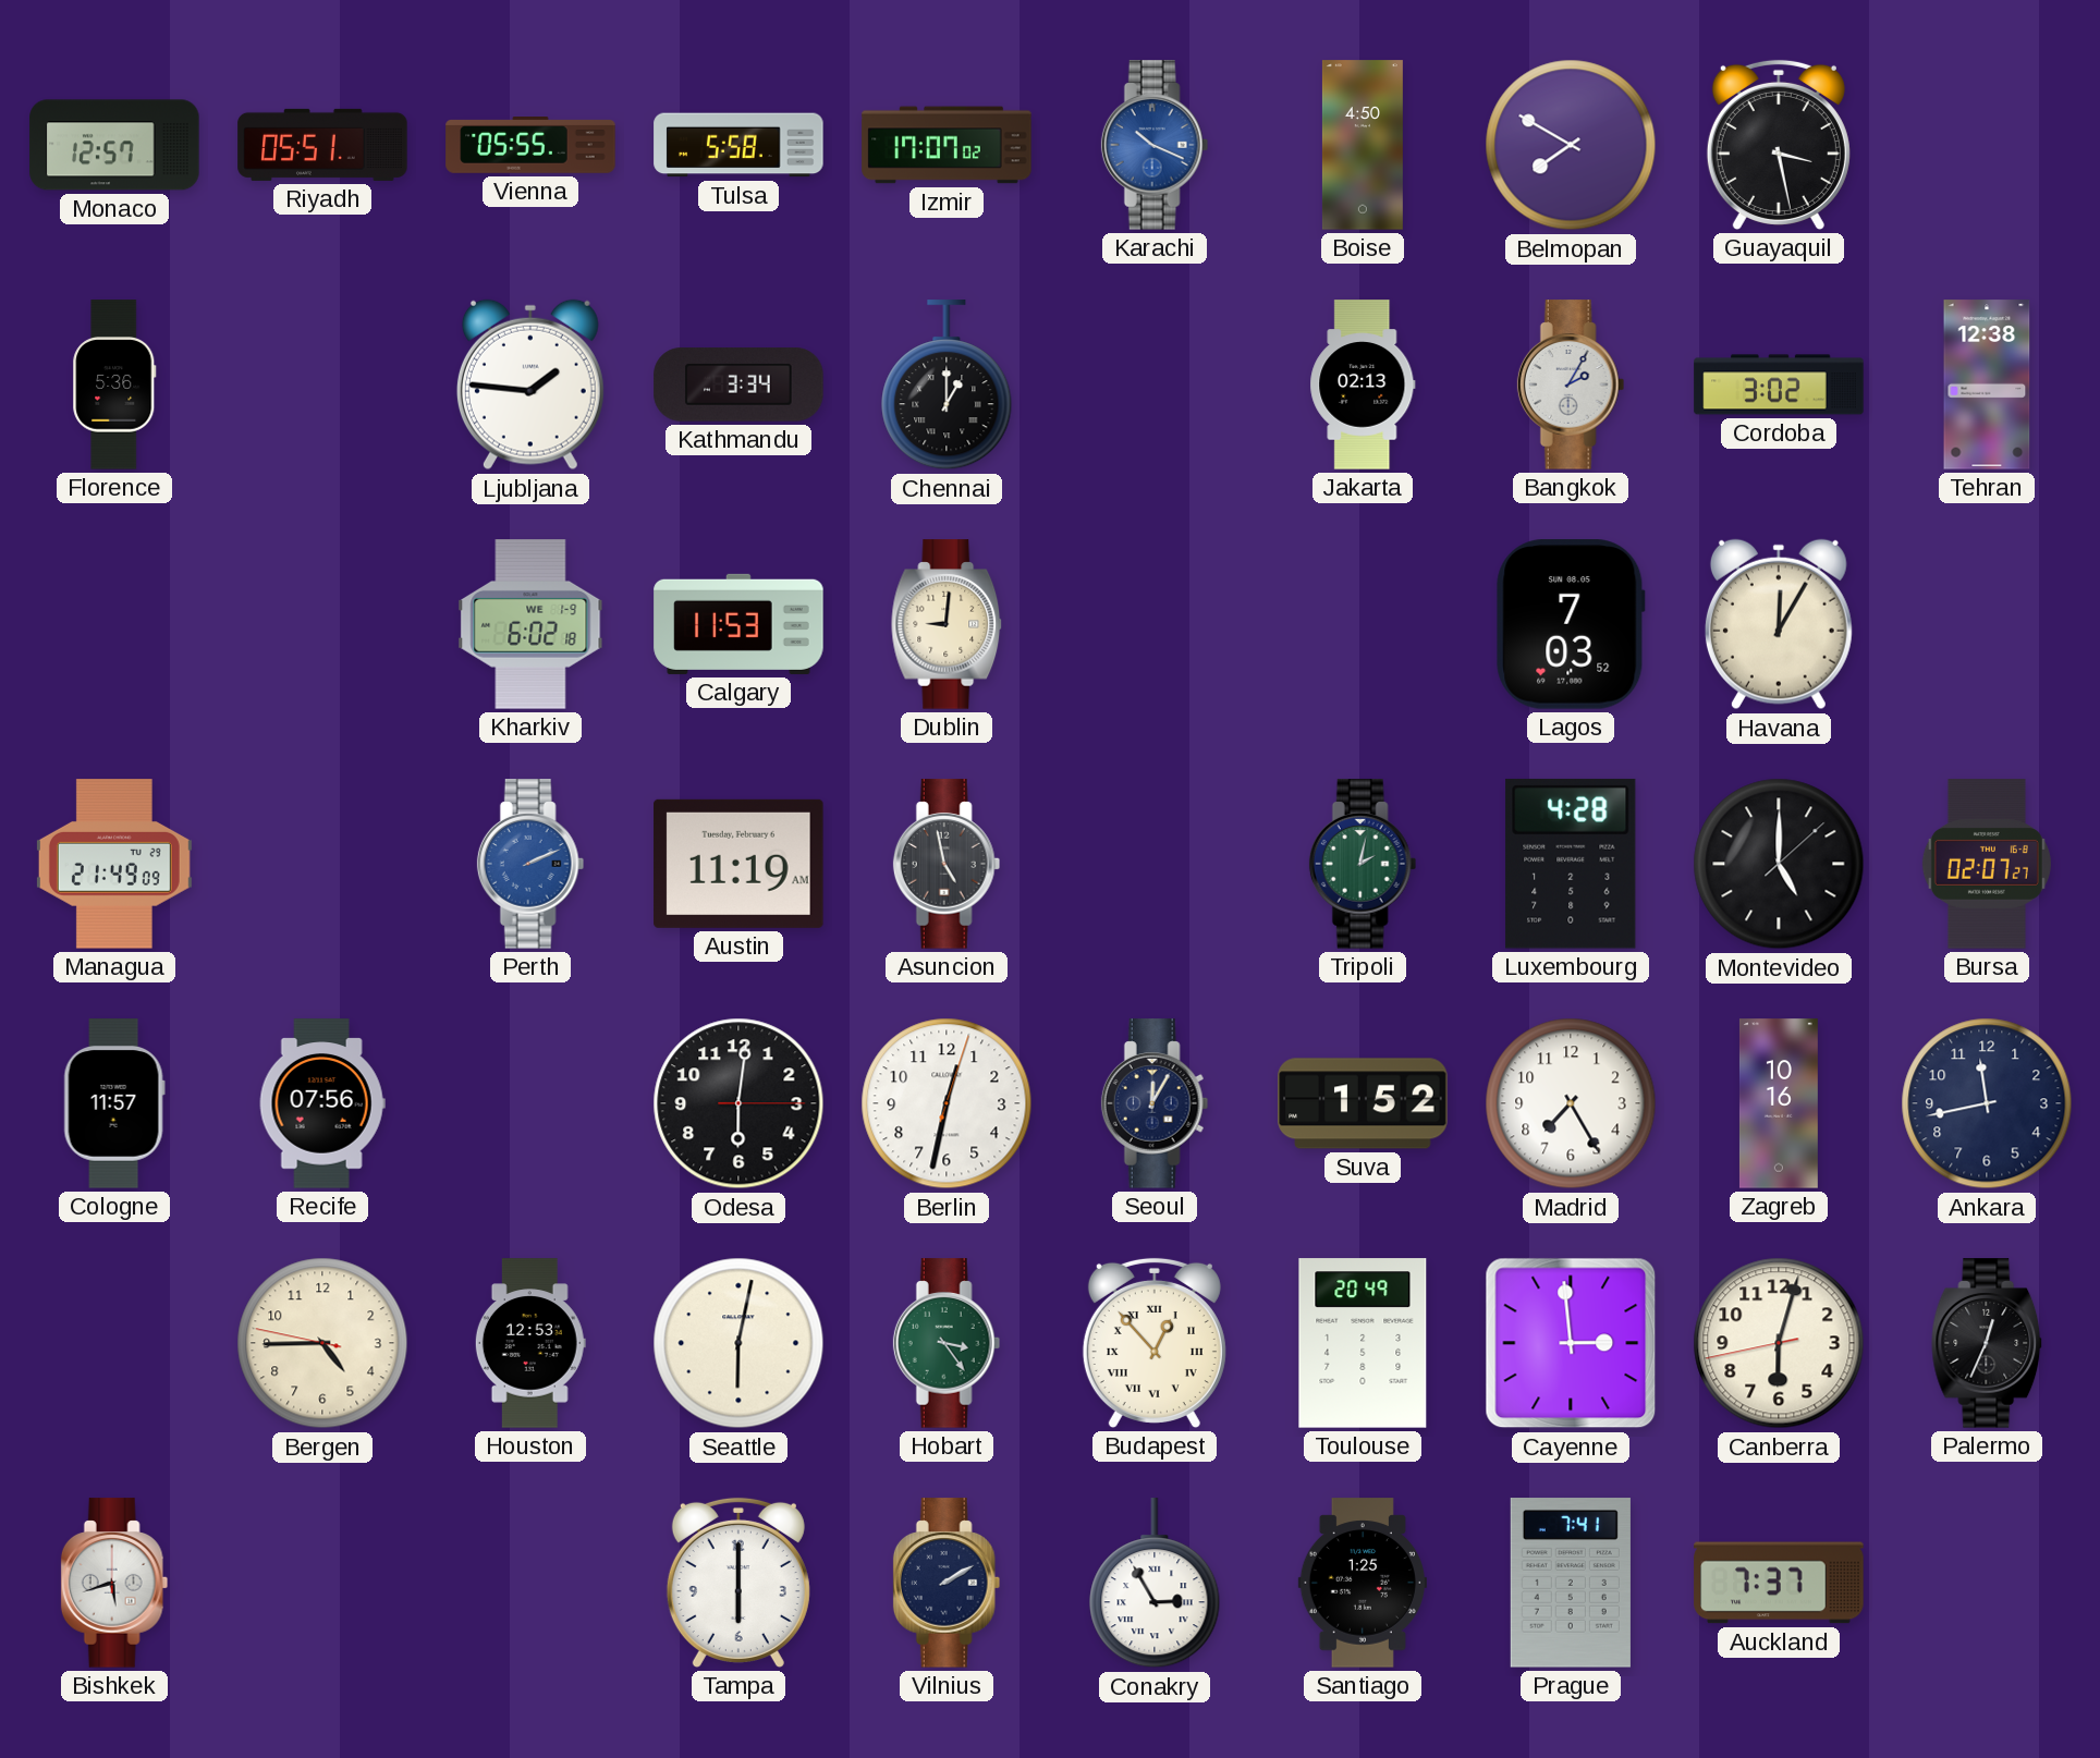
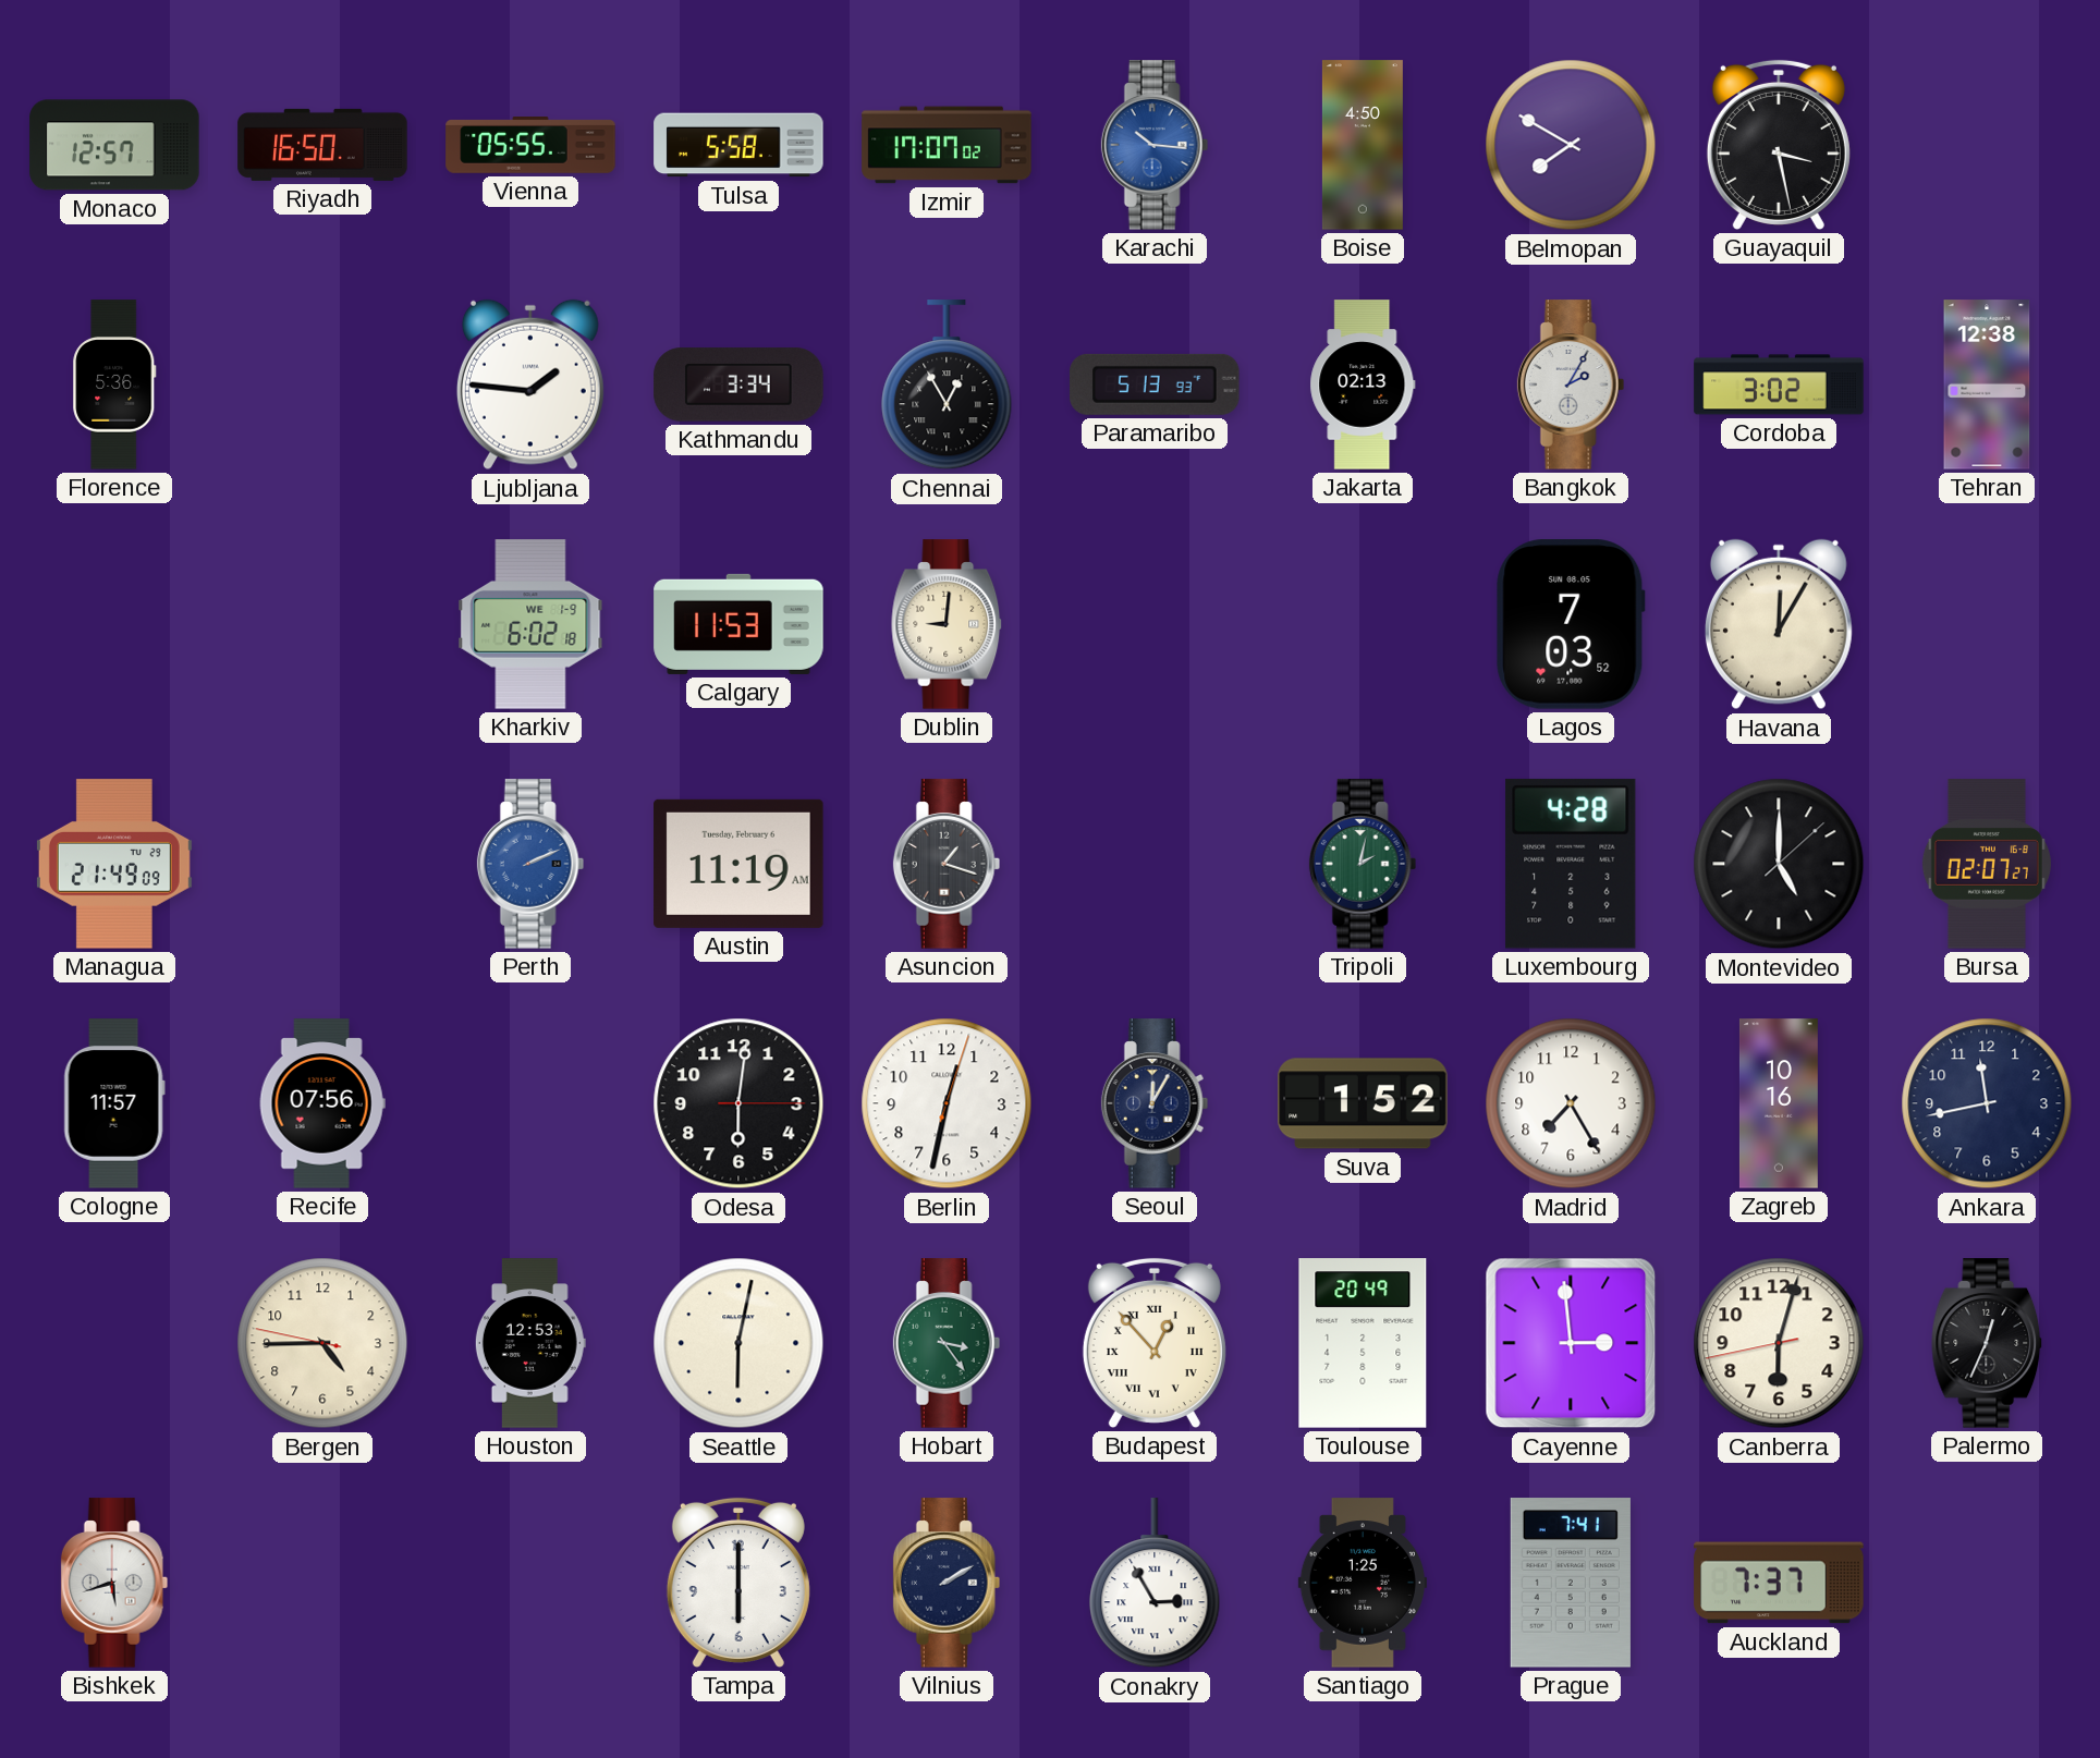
Riyadh: 05:51 -> 16:50 (322, 145)
Karachi: 10:19 -> 10:16 (1155, 145)
Chennai: 1:00 -> 12:55 (947, 386)
Paramaribo: none -> 5:13 (1155, 384)
Asuncion: 4:58 -> 1:18 (947, 864)
